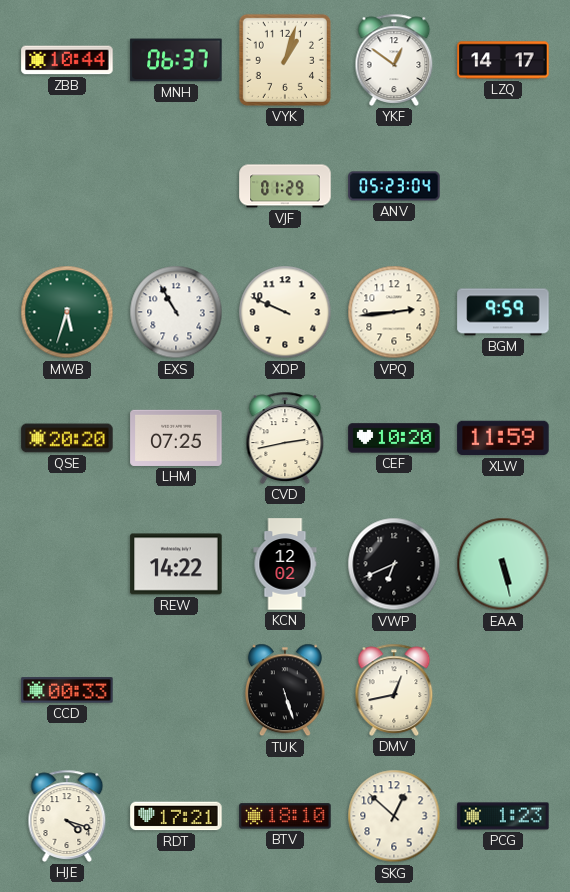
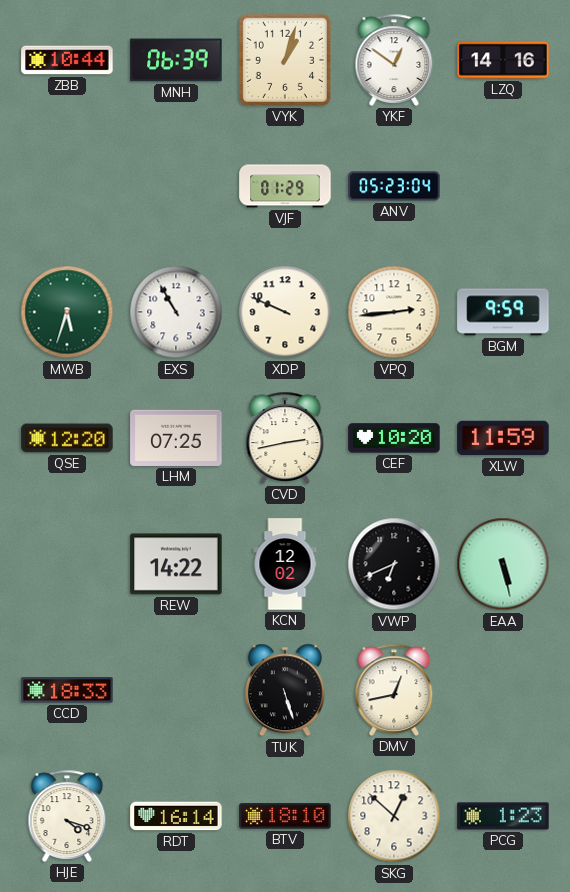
MNH: 06:37 -> 06:39 (176, 60)
LZQ: 14:17 -> 14:16 (503, 60)
QSE: 20:20 -> 12:20 (67, 438)
CCD: 00:33 -> 18:33 (67, 690)
RDT: 17:21 -> 16:14 (176, 816)
